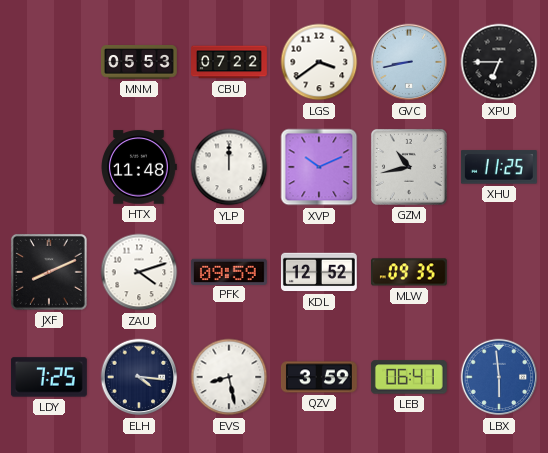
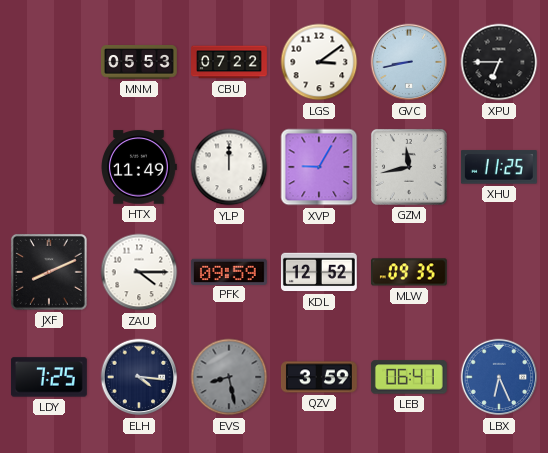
LGS: 3:39 -> 3:09 (319, 62)
HTX: 11:48 -> 11:49 (139, 167)
XVP: 10:11 -> 9:05 (319, 167)
GZM: 10:43 -> 11:43 (409, 167)
ZAU: 4:12 -> 4:15 (139, 272)
EVS dial: white -> grey (229, 377)
LBX: 5:59 -> 6:26 (499, 377)
